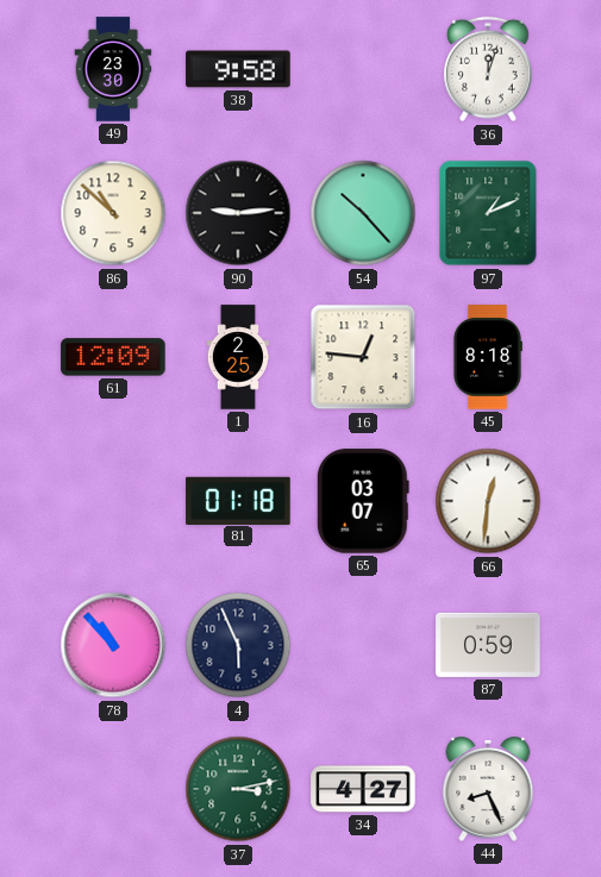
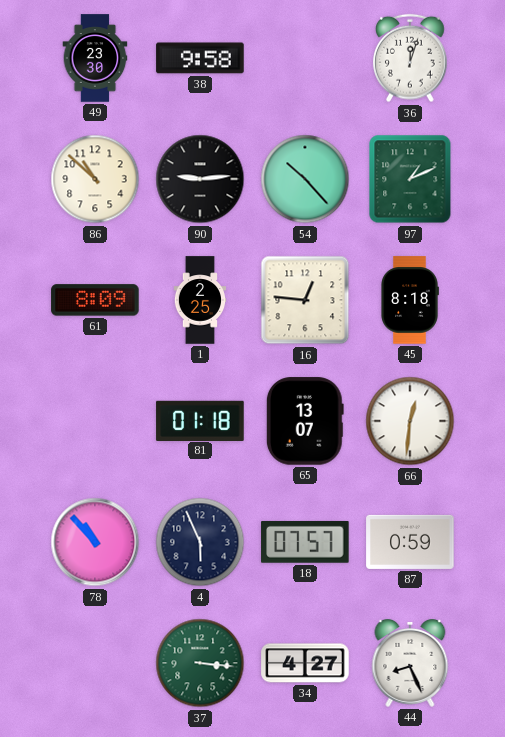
61: 12:09 -> 8:09 (95, 300)
65: 03:07 -> 13:07 (305, 421)
18: none -> 07:57 (305, 542)
37: 3:13 -> 3:16 (200, 663)
